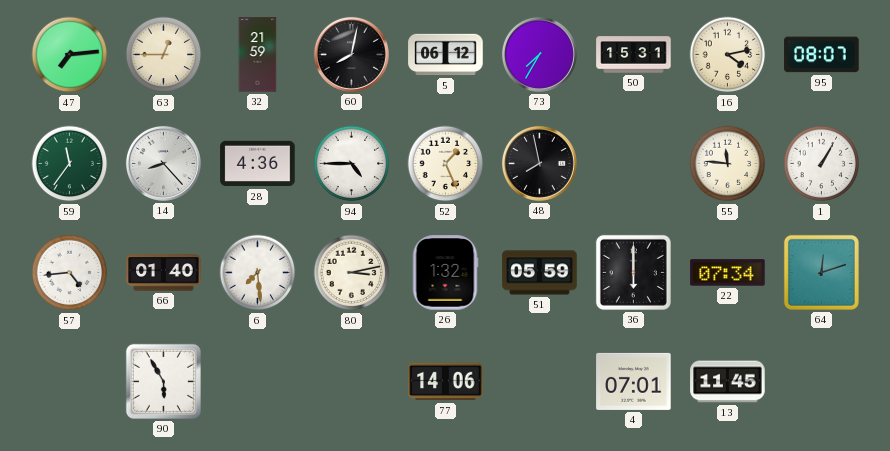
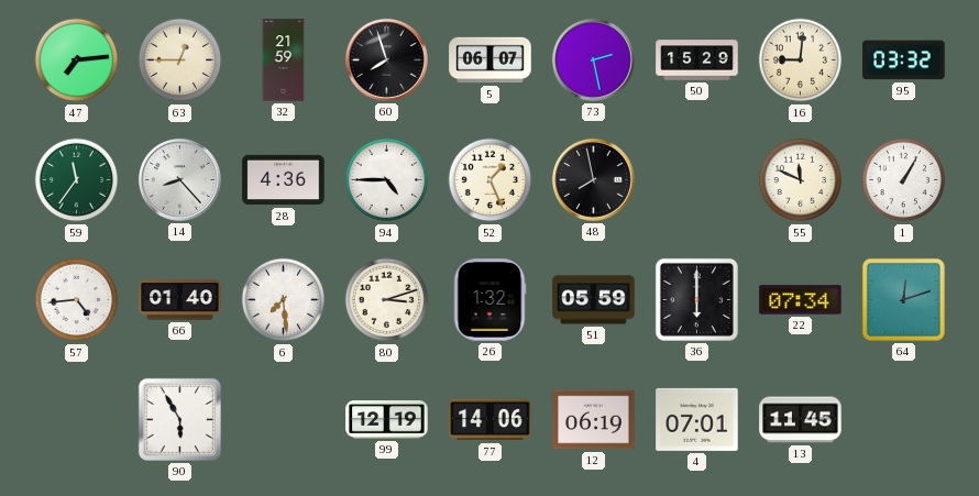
60: 8:02 -> 7:57 (386, 59)
5: 06:12 -> 06:07 (491, 60)
73: 7:35 -> 2:28 (593, 59)
50: 15:31 -> 15:29 (697, 60)
16: 4:13 -> 9:01 (801, 60)
95: 08:07 -> 03:32 (904, 60)
55: 11:46 -> 11:49 (801, 180)
80: 3:13 -> 3:12 (387, 300)
99: none -> 12:19 (387, 420)
12: none -> 06:19 (594, 420)
